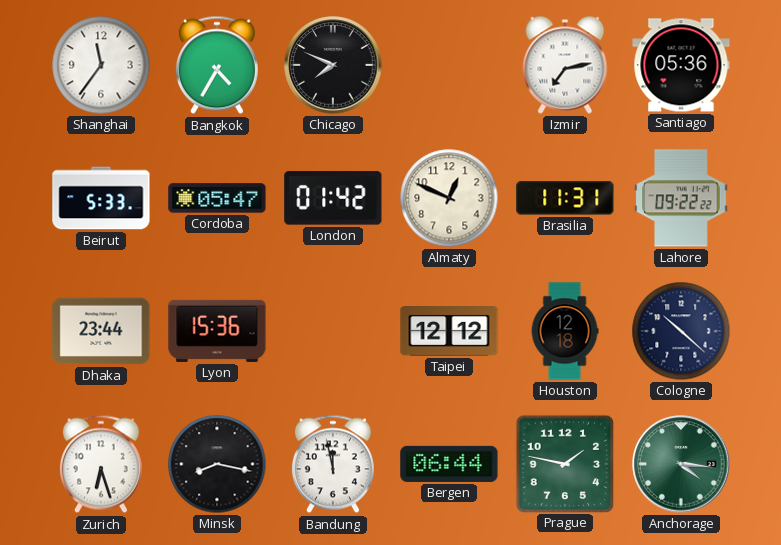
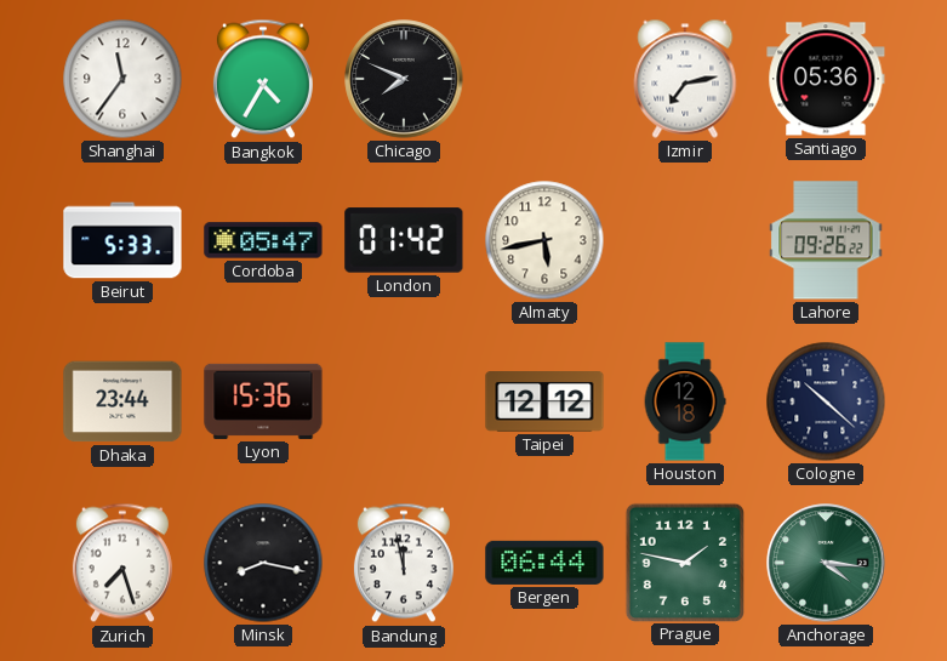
Almaty: 12:49 -> 5:43 (544, 240)
Brasilia: 11:31 -> none (565, 198)
Lahore: 09:22 -> 09:26 (826, 240)
Zurich: 6:27 -> 7:27 (122, 563)
